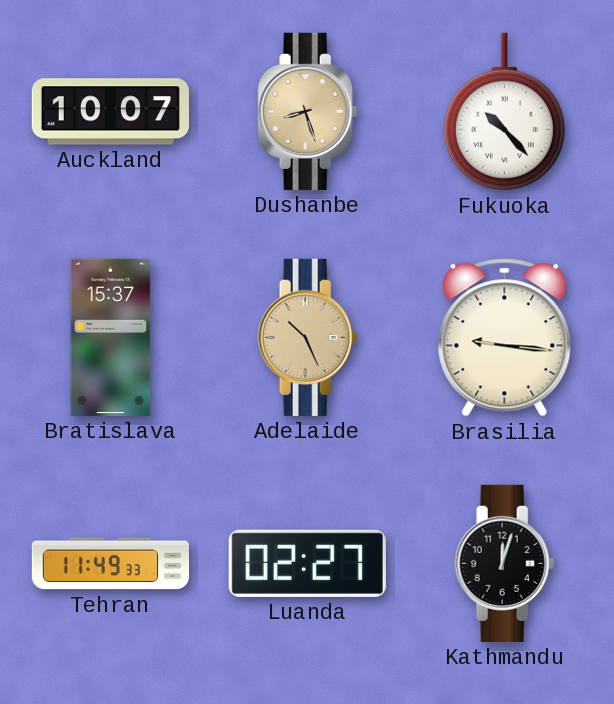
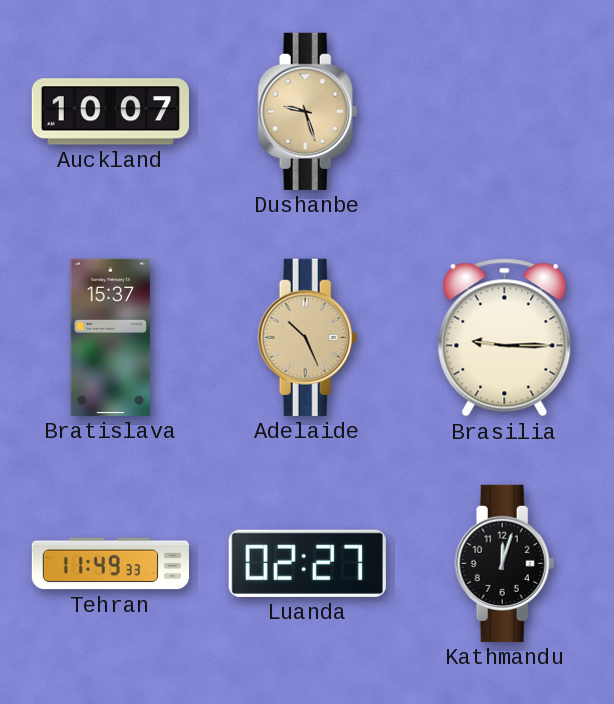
Dushanbe: 8:27 -> 9:27 (308, 111)
Fukuoka: 10:23 -> none (504, 112)
Brasilia: 9:16 -> 9:15 (505, 338)
